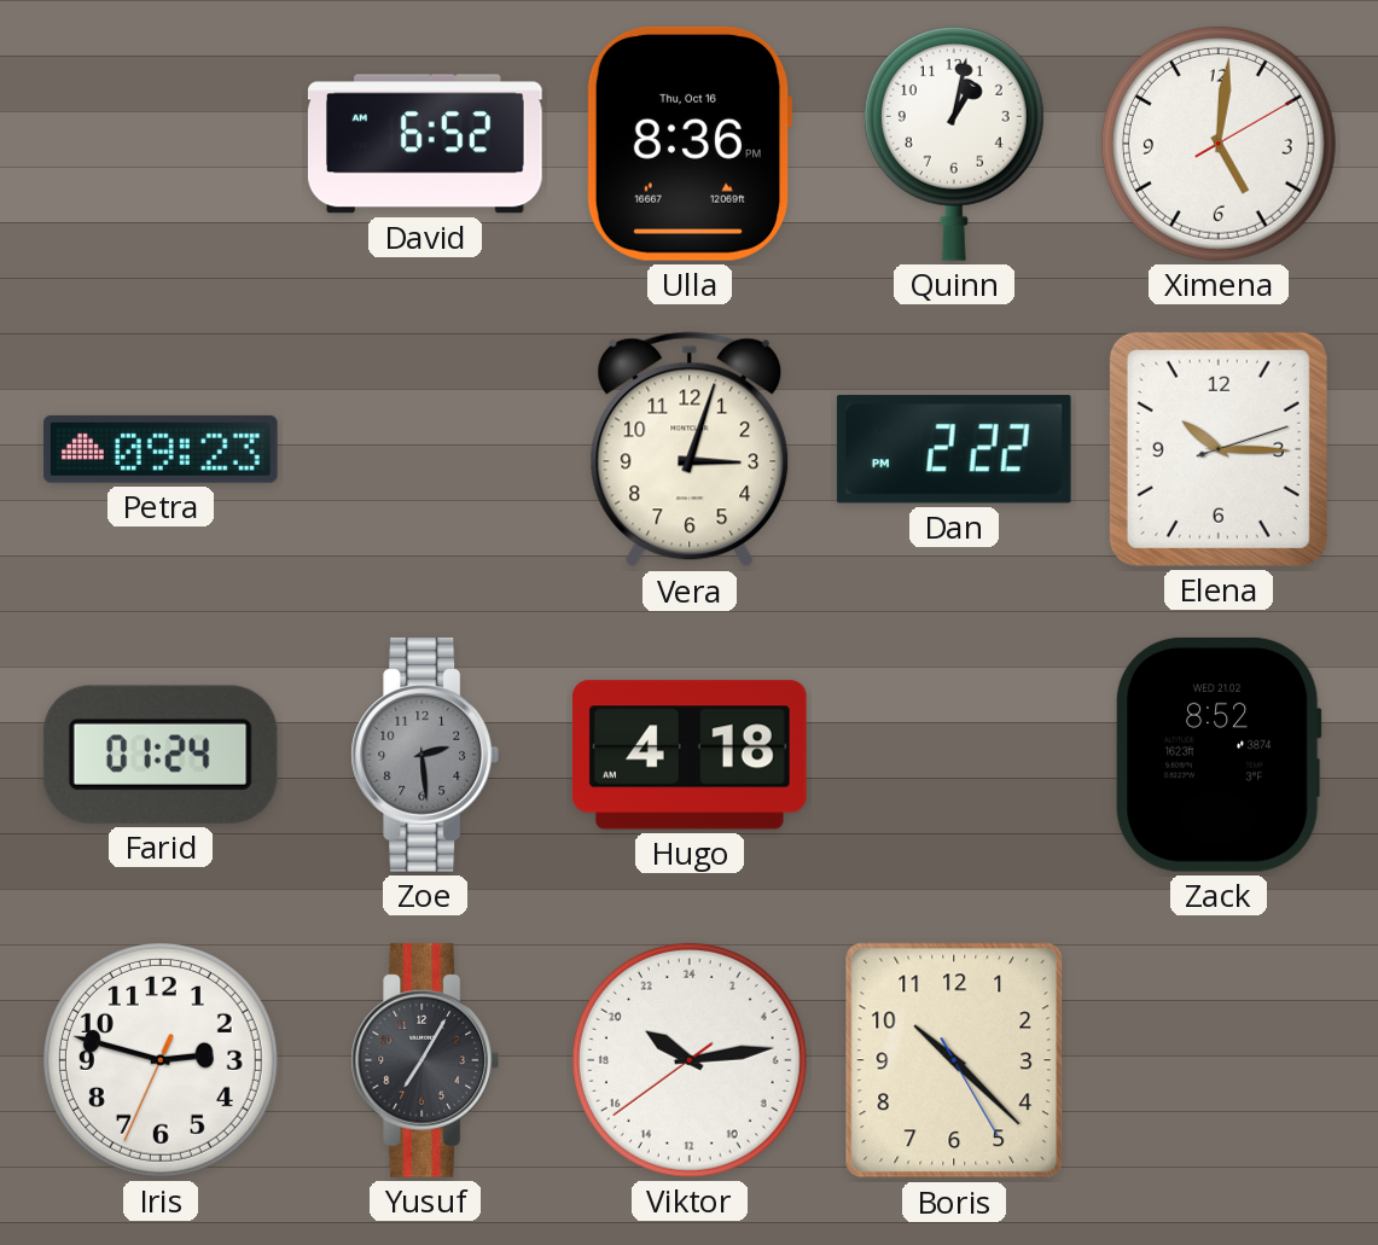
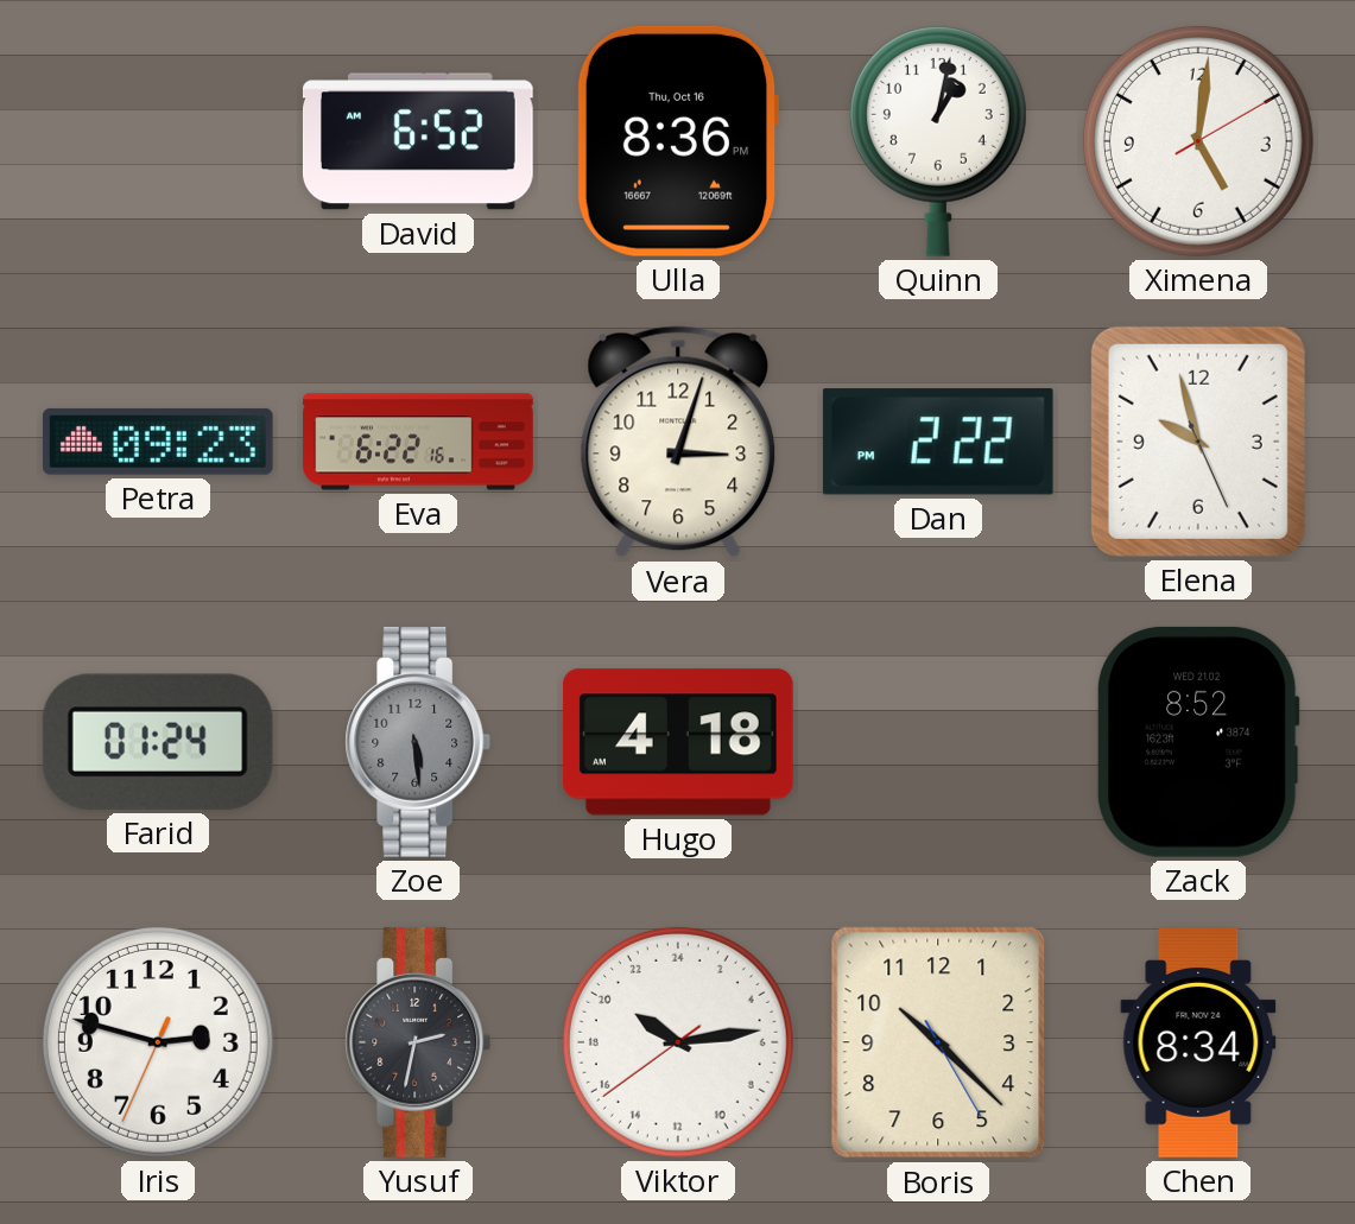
Eva: none -> 6:22 (418, 442)
Elena: 10:15 -> 9:57 (1198, 442)
Zoe: 2:29 -> 5:29 (418, 742)
Yusuf: 7:05 -> 2:32 (418, 1042)
Chen: none -> 8:34 (1198, 1044)
